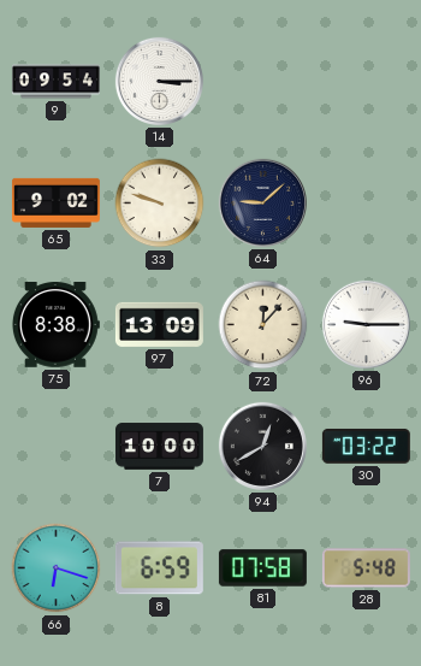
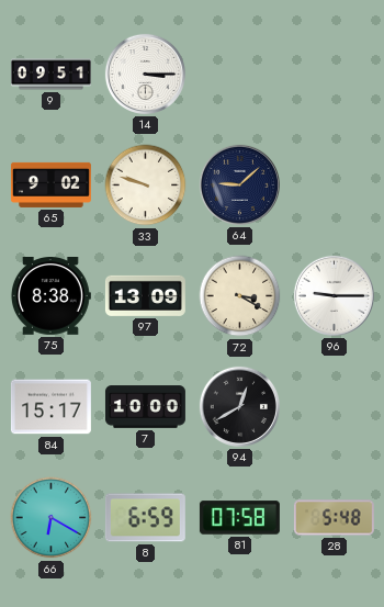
9: 09:54 -> 09:51 (50, 75)
72: 12:07 -> 3:20 (240, 296)
84: none -> 15:17 (50, 407)
30: 03:22 -> none (366, 446)
66: 6:18 -> 6:20 (52, 518)
